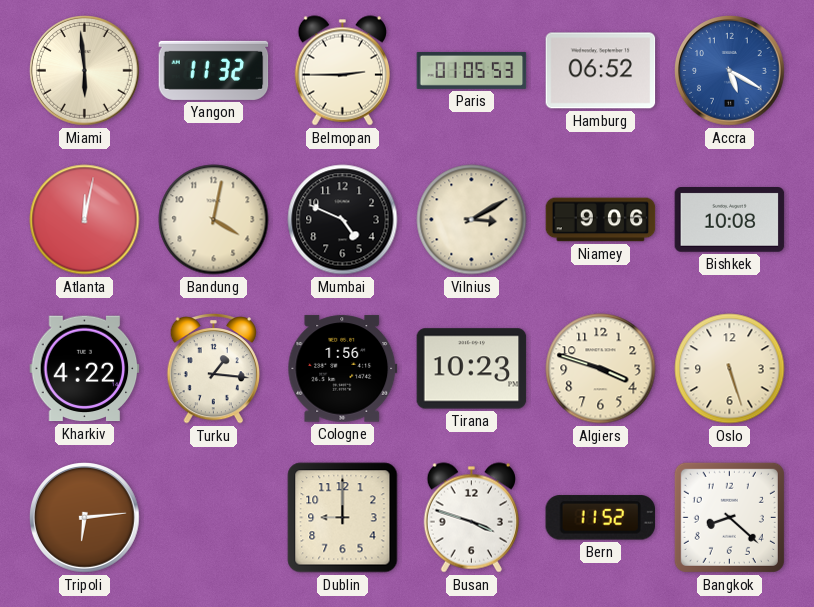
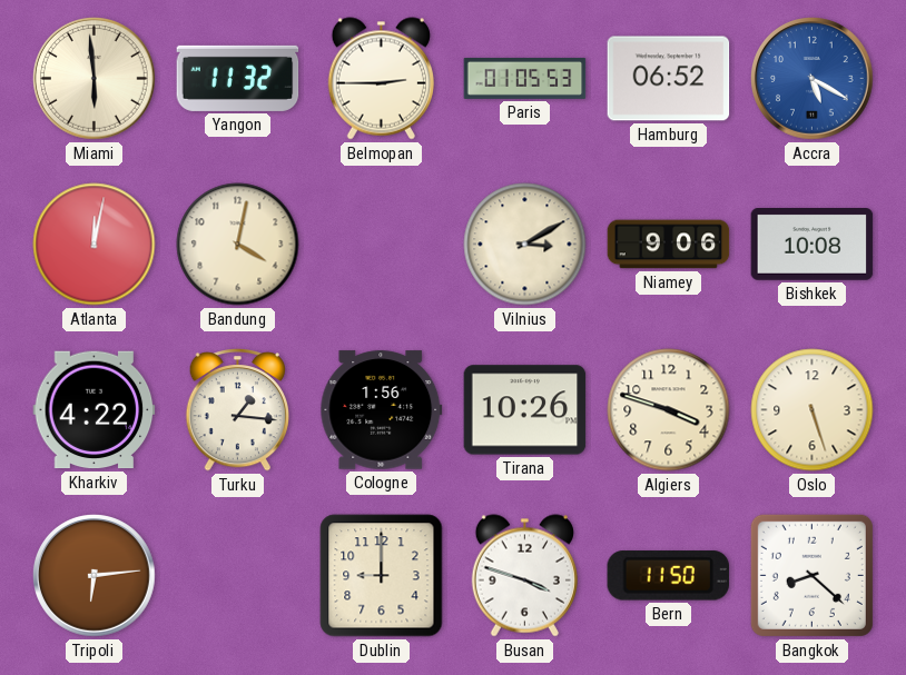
Mumbai: 4:49 -> none (343, 220)
Tirana: 10:23 -> 10:26 (525, 410)
Bern: 11:52 -> 11:50 (669, 576)
